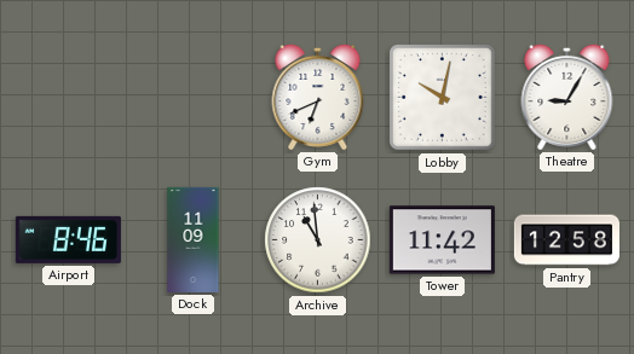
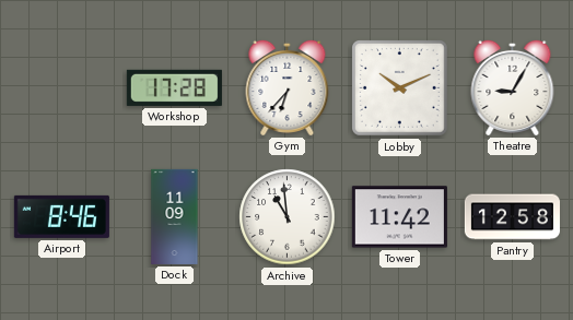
Workshop: none -> 17:28 (174, 87)
Gym: 6:41 -> 6:37 (288, 87)
Lobby: 10:02 -> 10:11 (400, 88)
